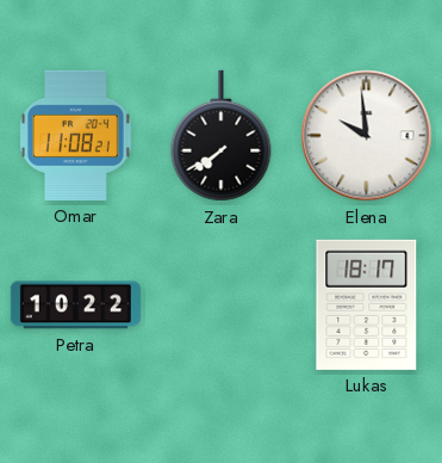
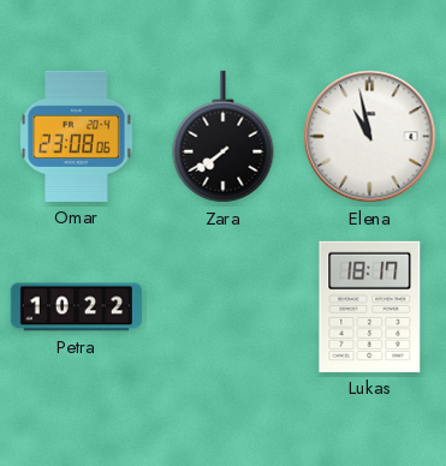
Omar: 11:08 -> 23:08 (77, 136)
Elena: 9:59 -> 10:58 (370, 137)
